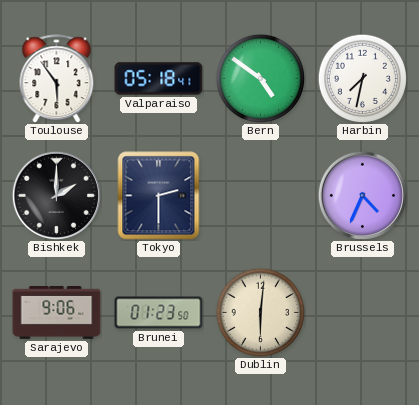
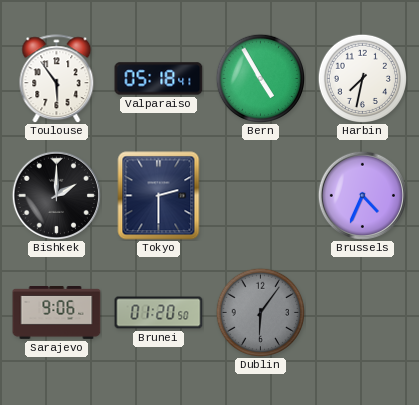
Bern: 4:51 -> 4:55 (260, 78)
Brunei: 01:23 -> 01:20 (159, 313)
Dublin: 6:01 -> 6:06 (260, 312)
Dublin dial: cream -> grey (260, 312)
